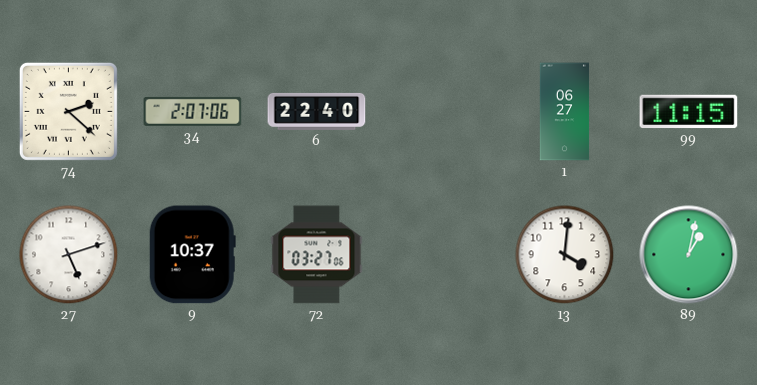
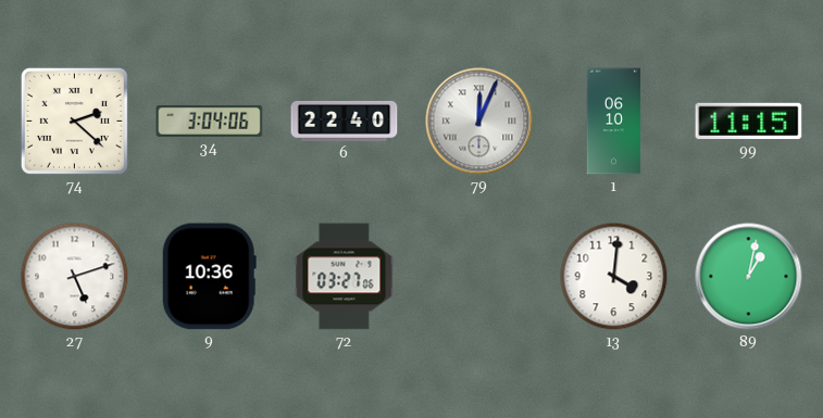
34: 2:07 -> 3:04 (210, 121)
79: none -> 12:04 (479, 122)
1: 06:27 -> 06:10 (614, 122)
9: 10:37 -> 10:36 (209, 277)
